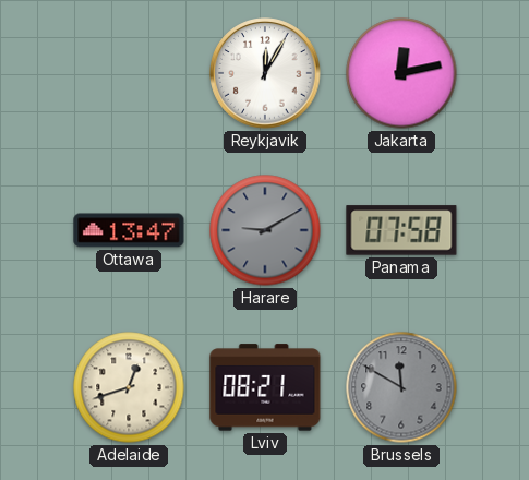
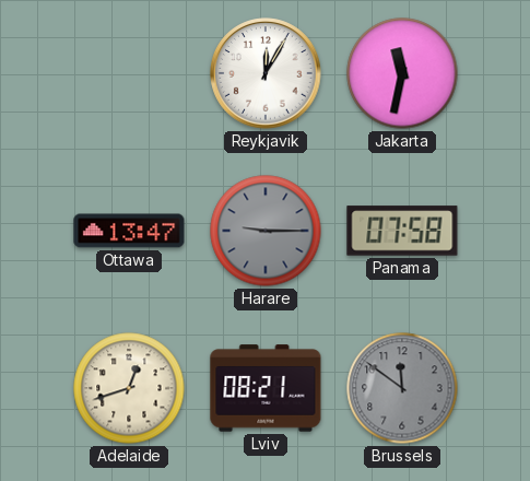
Jakarta: 12:13 -> 11:32 (402, 73)
Harare: 9:10 -> 9:15 (266, 231)
Brussels: 11:50 -> 11:51 (402, 388)
